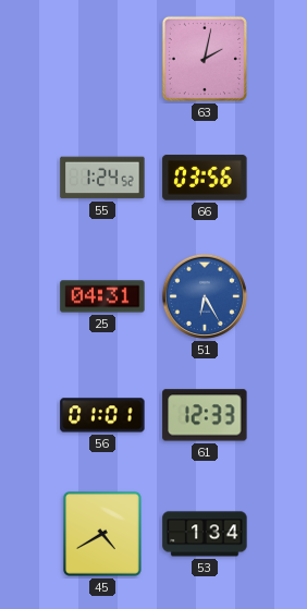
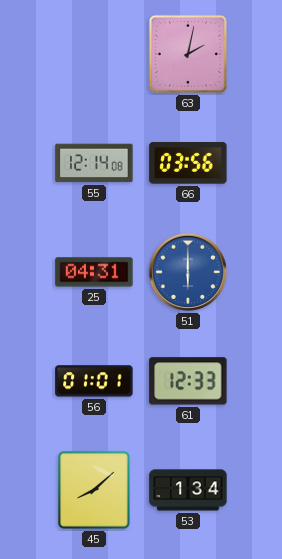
55: 1:24 -> 12:14 (94, 163)
51: 6:25 -> 6:00 (188, 272)
45: 4:40 -> 8:08 (94, 490)
